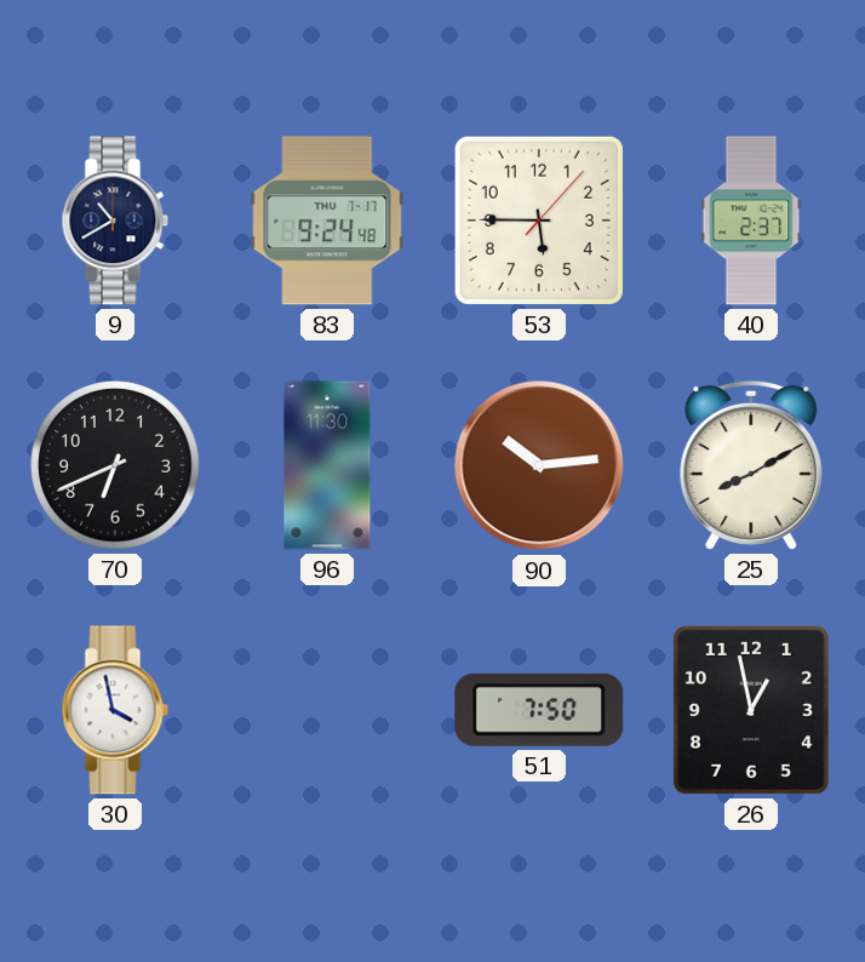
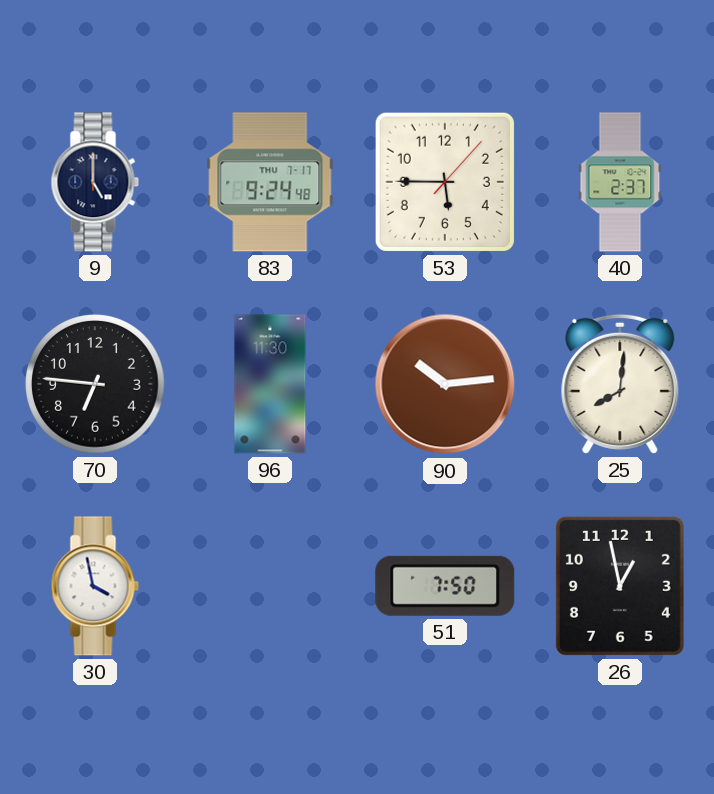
9: 10:40 -> 5:00 (95, 182)
70: 6:41 -> 6:46 (95, 384)
25: 8:10 -> 8:01 (620, 384)
